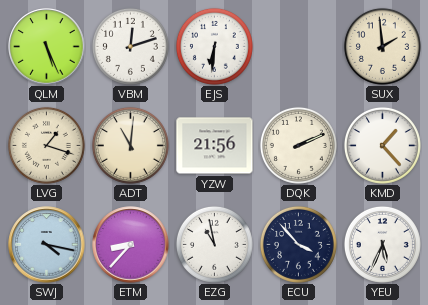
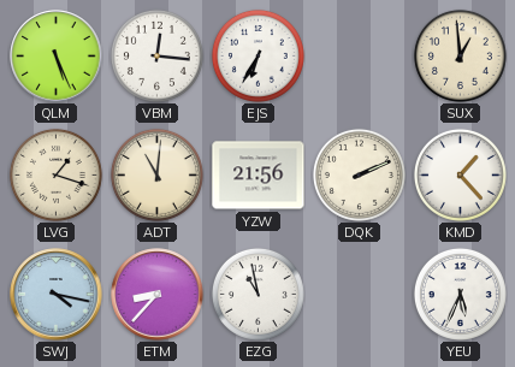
VBM: 12:12 -> 12:16 (156, 55)
EJS: 6:31 -> 6:35 (257, 55)
SUX: 1:59 -> 12:59 (460, 55)
ECU: 3:53 -> none (298, 244)
